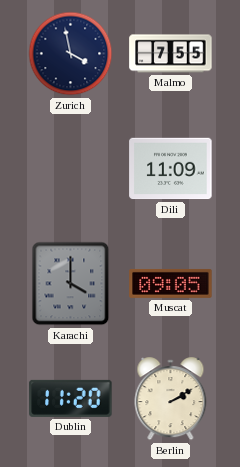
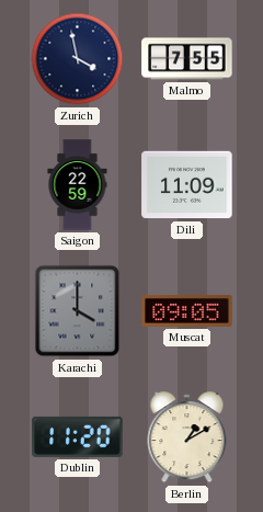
Saigon: none -> 22:59 (78, 185)
Berlin: 2:10 -> 1:10 (187, 437)
